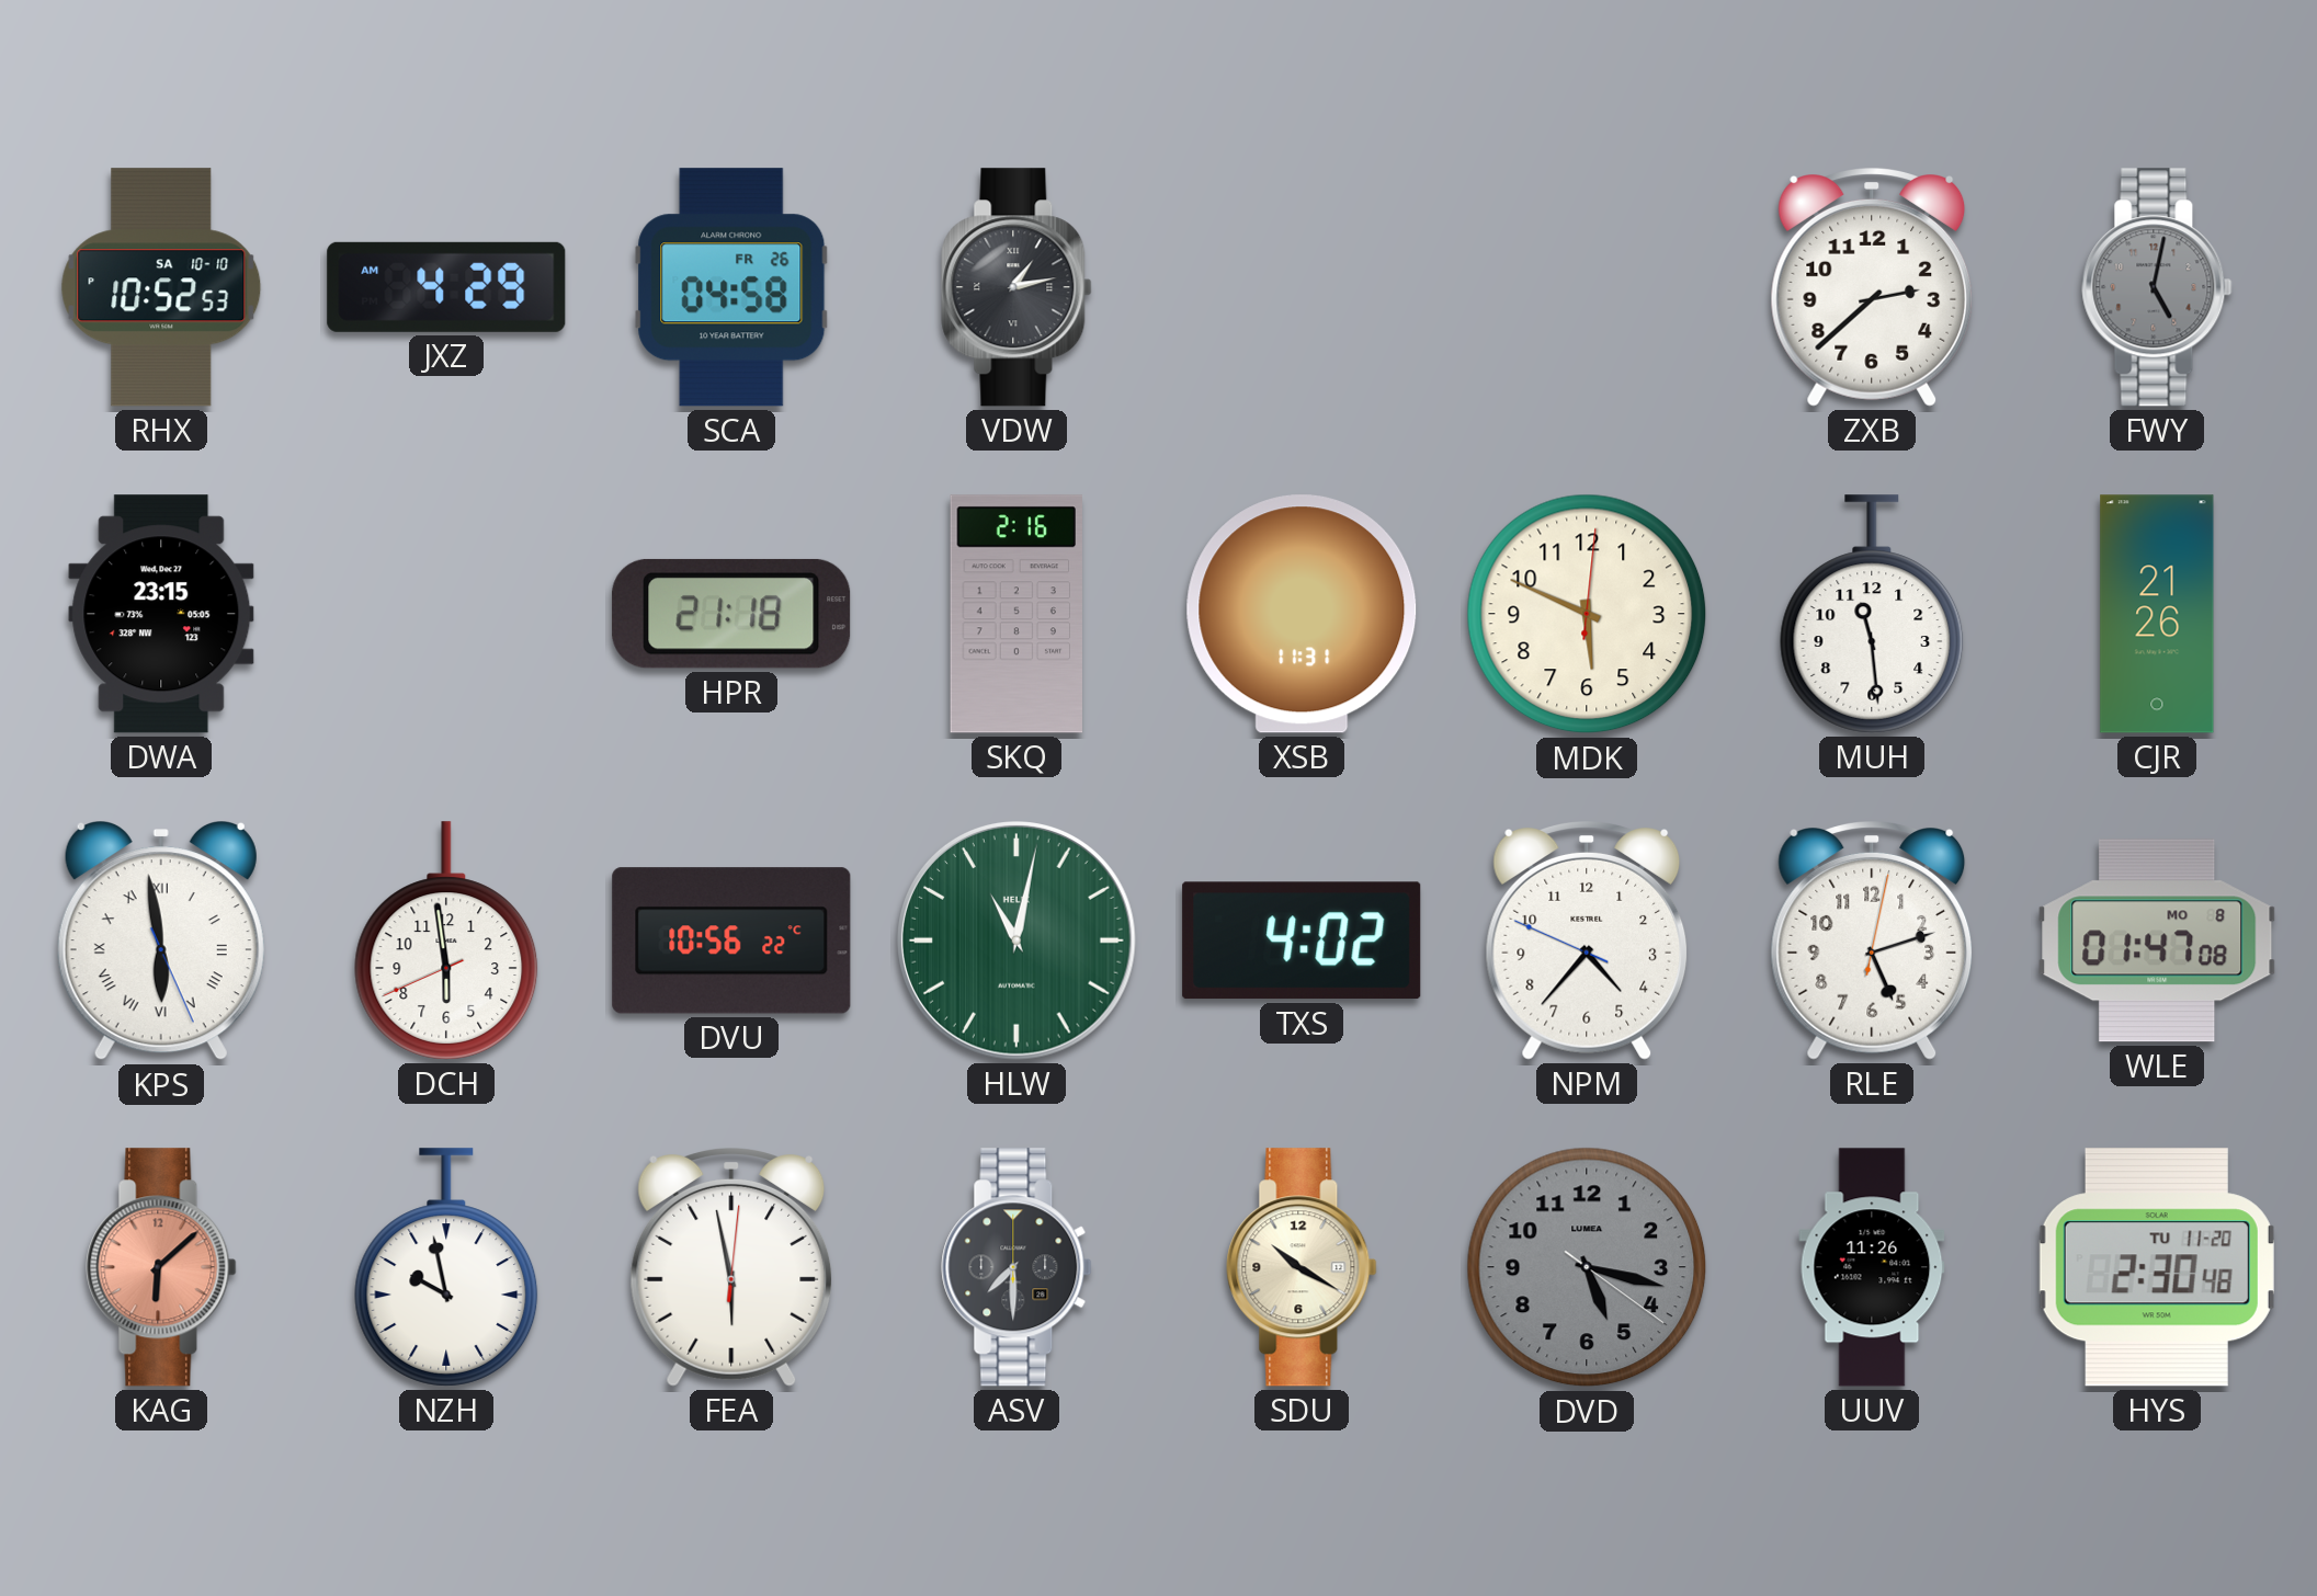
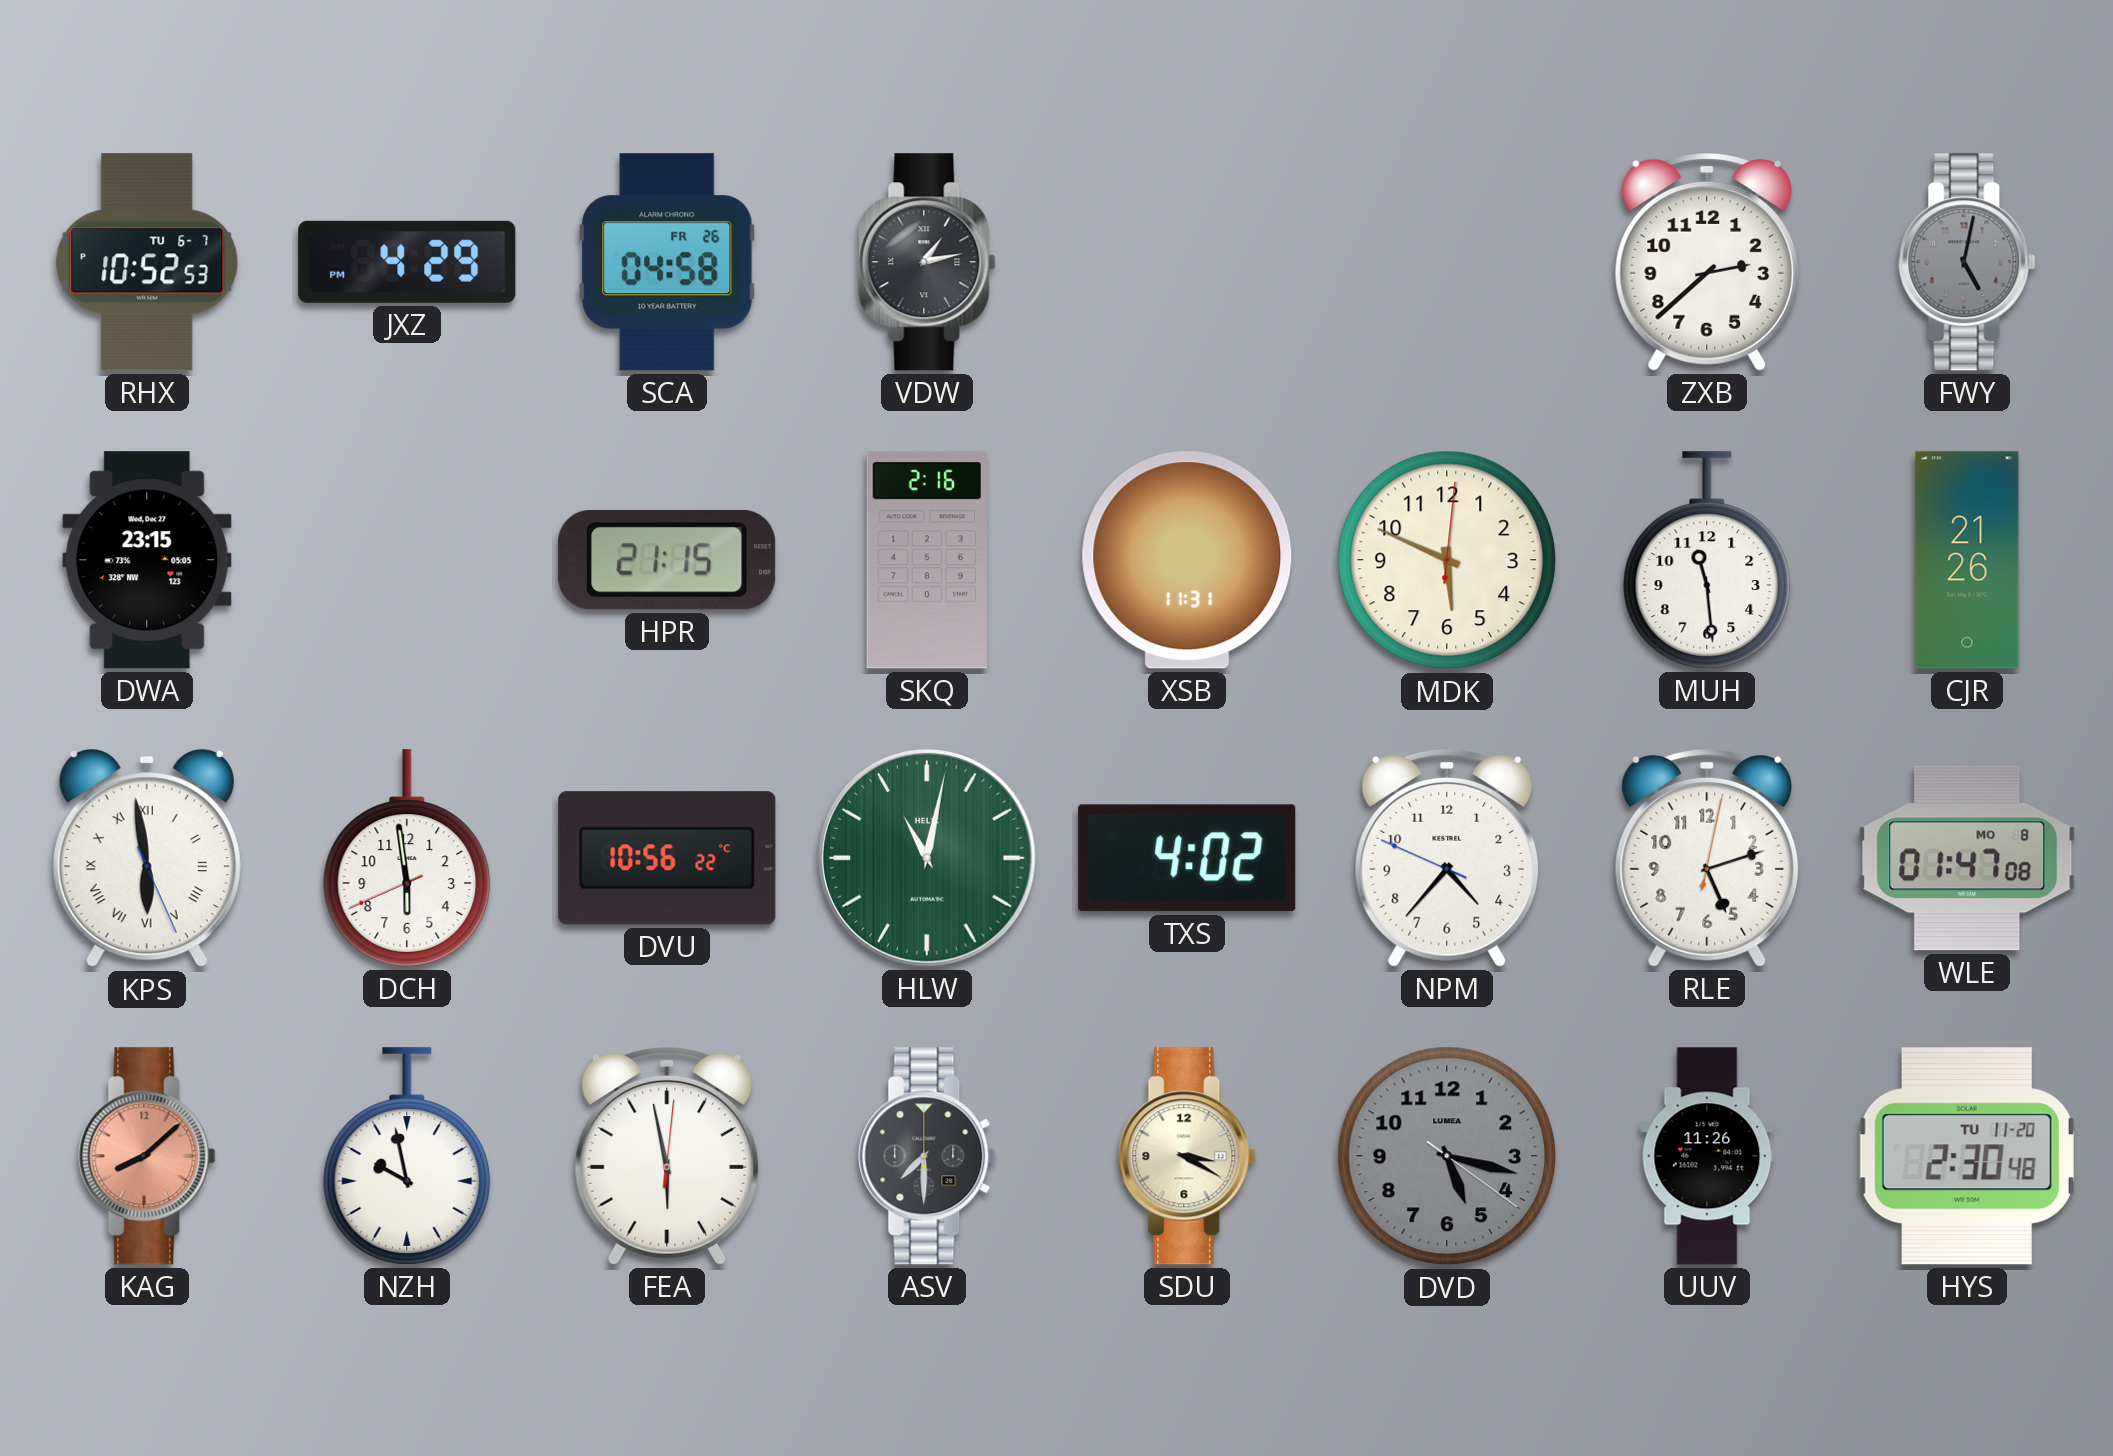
RHX date: SA 10-10 -> TU 6-7 (147, 262)
JXZ: 4:29 AM -> 4:29 PM (407, 262)
HPR: 21:18 -> 21:15 (667, 560)
KAG: 6:08 -> 8:08 (147, 1156)
SDU: 10:20 -> 3:20 (1187, 1156)
